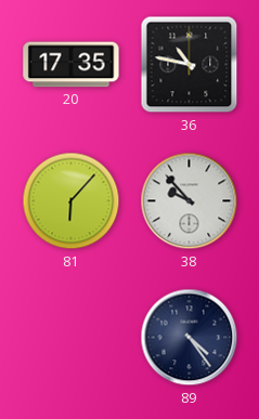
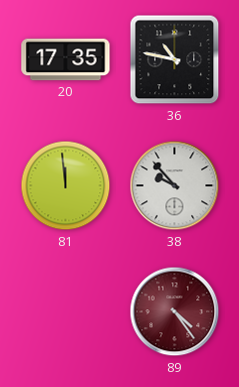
81: 6:07 -> 11:59 (66, 186)
89 dial: navy -> burgundy (175, 312)
